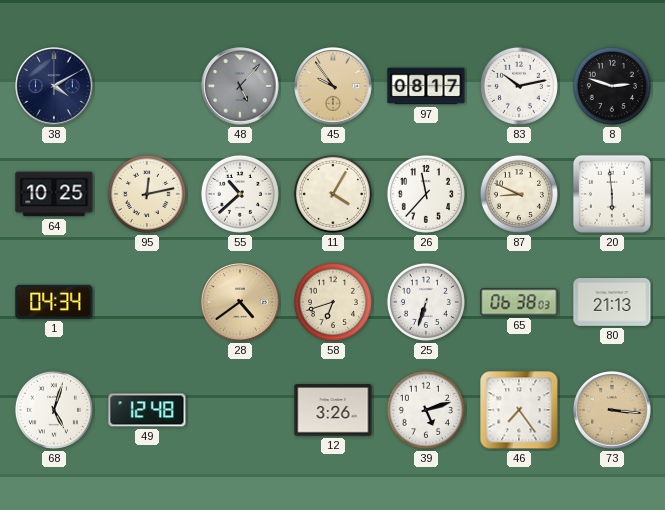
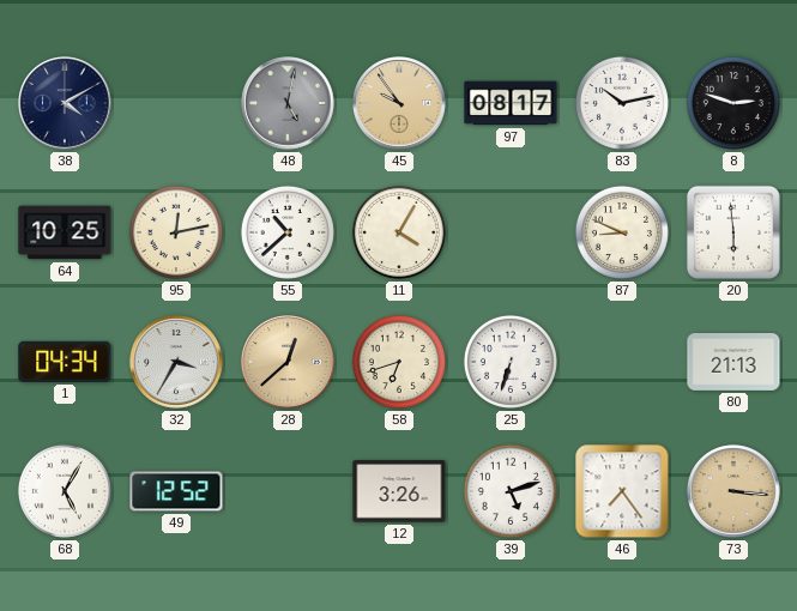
48: 5:07 -> 5:02 (288, 103)
26: 11:37 -> none (426, 194)
32: none -> 3:35 (176, 362)
28: 4:39 -> 12:38 (288, 362)
65: 06:38 -> none (519, 302)
68: 5:03 -> 5:05 (65, 491)
49: 12:48 -> 12:52 (176, 491)
